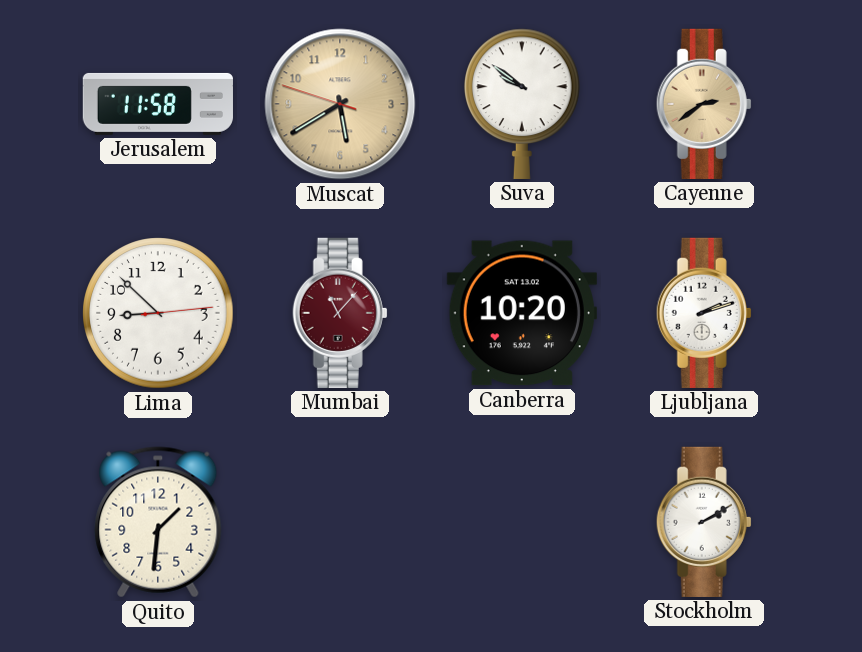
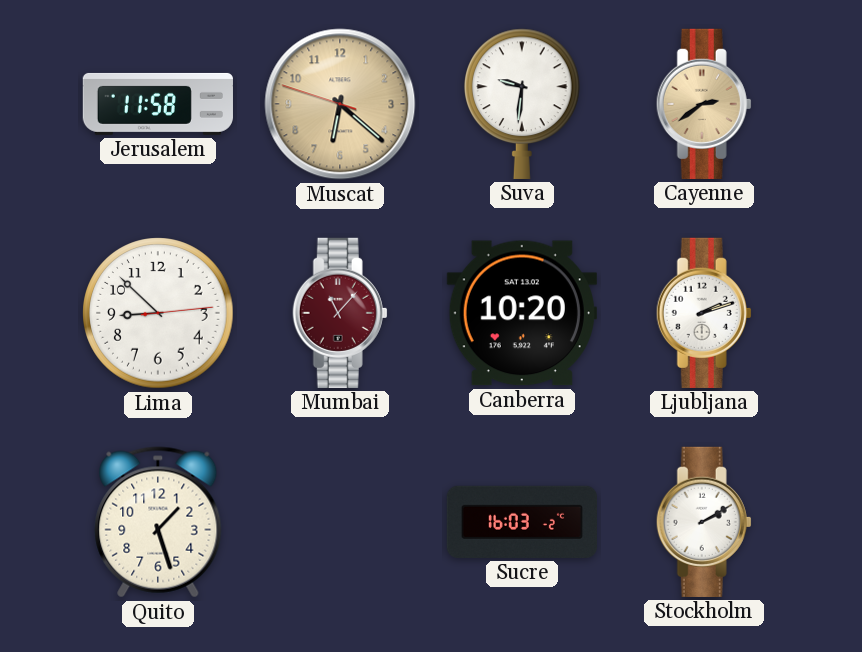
Muscat: 5:39 -> 6:21 (340, 104)
Suva: 9:51 -> 9:31 (523, 104)
Quito: 1:31 -> 1:27 (158, 522)
Sucre: none -> 16:03 (522, 522)
